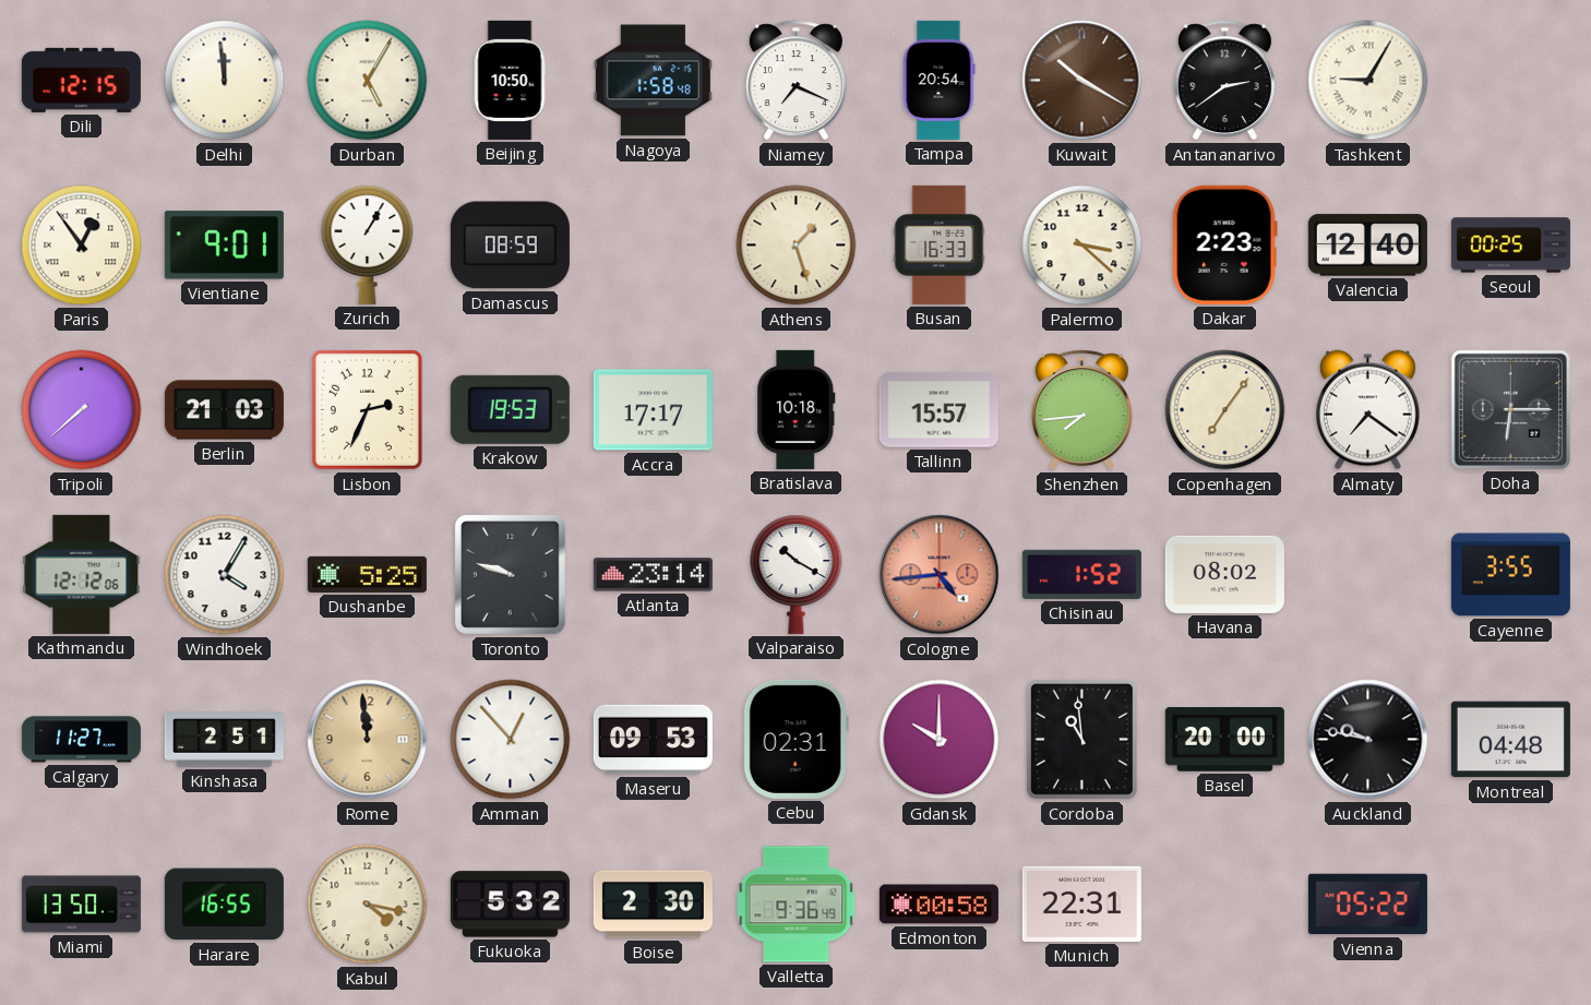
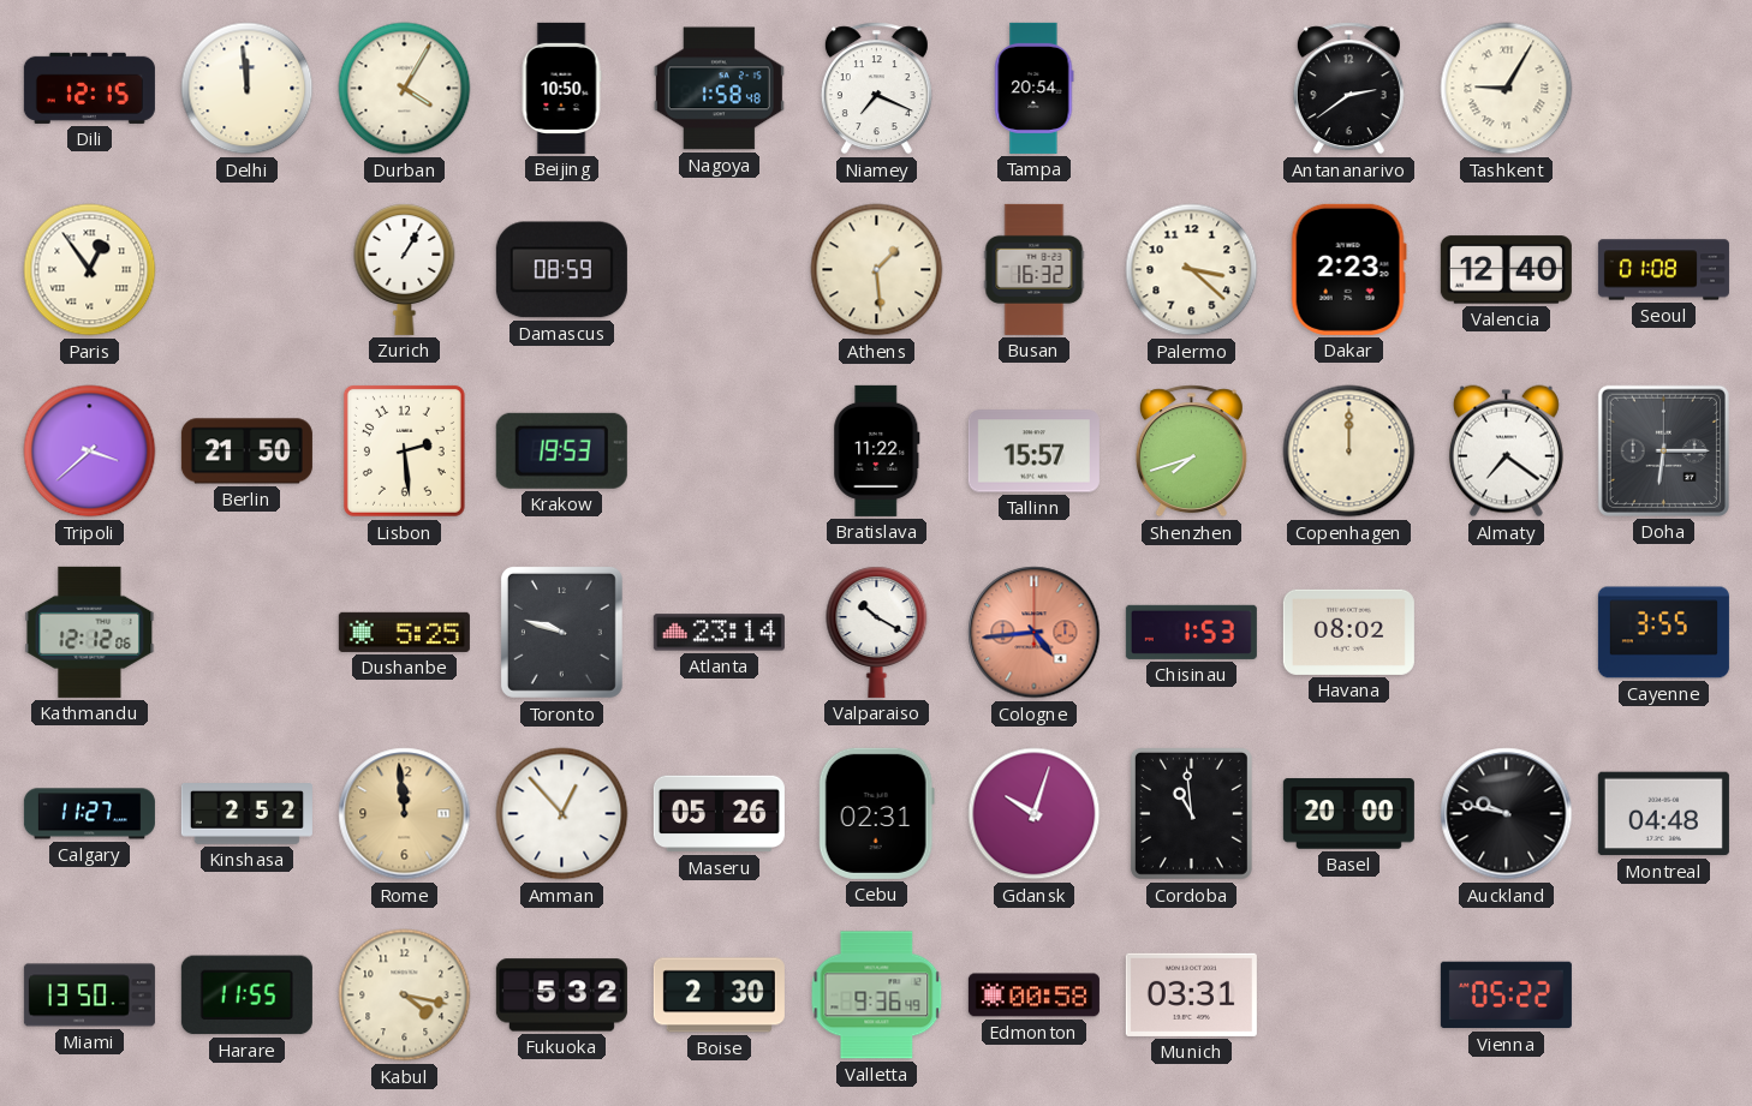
Durban: 5:05 -> 4:05 (405, 89)
Kuwait: 10:20 -> none (1082, 81)
Vientiane: 9:01 -> none (224, 246)
Athens: 1:27 -> 1:29 (877, 270)
Busan: 16:33 -> 16:32 (1035, 269)
Seoul: 00:25 -> 01:08 (1663, 270)
Tripoli: 7:38 -> 3:38 (90, 452)
Berlin: 21:03 -> 21:50 (246, 452)
Lisbon: 2:34 -> 2:29 (404, 450)
Accra: 17:17 -> none (653, 410)
Bratislava: 10:18 -> 11:22 (877, 450)
Shenzhen: 7:44 -> 7:42 (1191, 452)
Copenhagen: 7:06 -> 12:00 (1349, 452)
Windhoek: 4:05 -> none (225, 575)
Chisinau: 1:52 -> 1:53 (1191, 632)
Kinshasa: 2:51 -> 2:52 (246, 814)
Maseru: 09:53 -> 05:26 (719, 814)
Gdansk: 10:00 -> 10:03 (1035, 814)
Harare: 16:55 -> 11:55 (246, 996)
Munich: 22:31 -> 03:31 (1191, 994)
